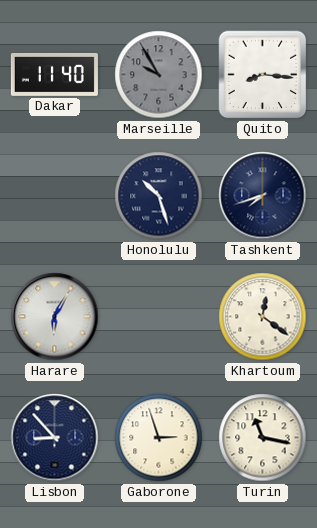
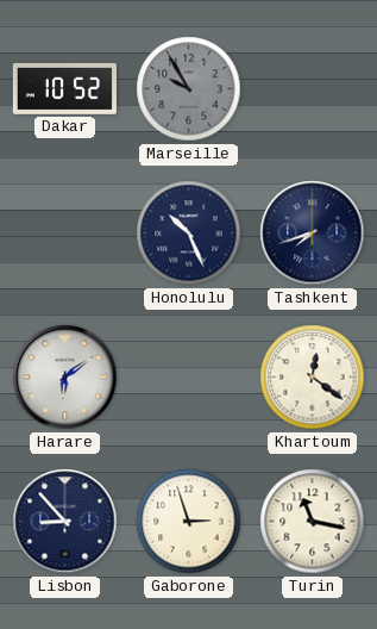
Dakar: 11:40 -> 10:52 (64, 88)
Quito: 8:16 -> none (263, 75)
Honolulu: 10:27 -> 10:26 (189, 233)
Harare: 6:05 -> 6:09 (65, 378)
